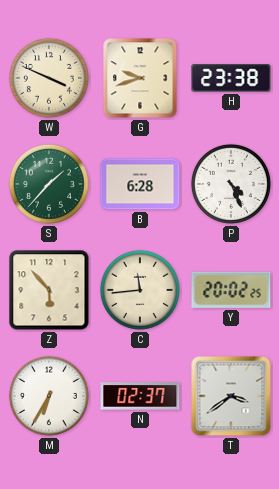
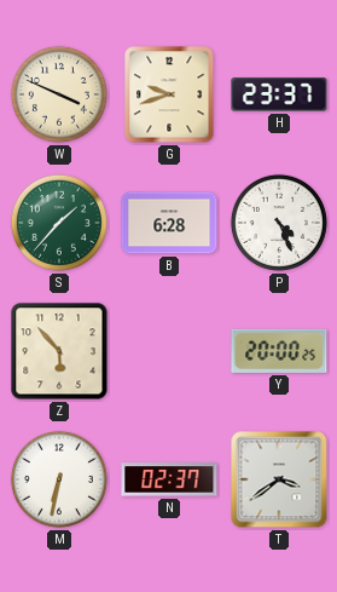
H: 23:38 -> 23:37 (279, 94)
C: 11:44 -> none (140, 290)
Y: 20:02 -> 20:00 (279, 351)
M: 6:35 -> 6:32 (59, 479)
